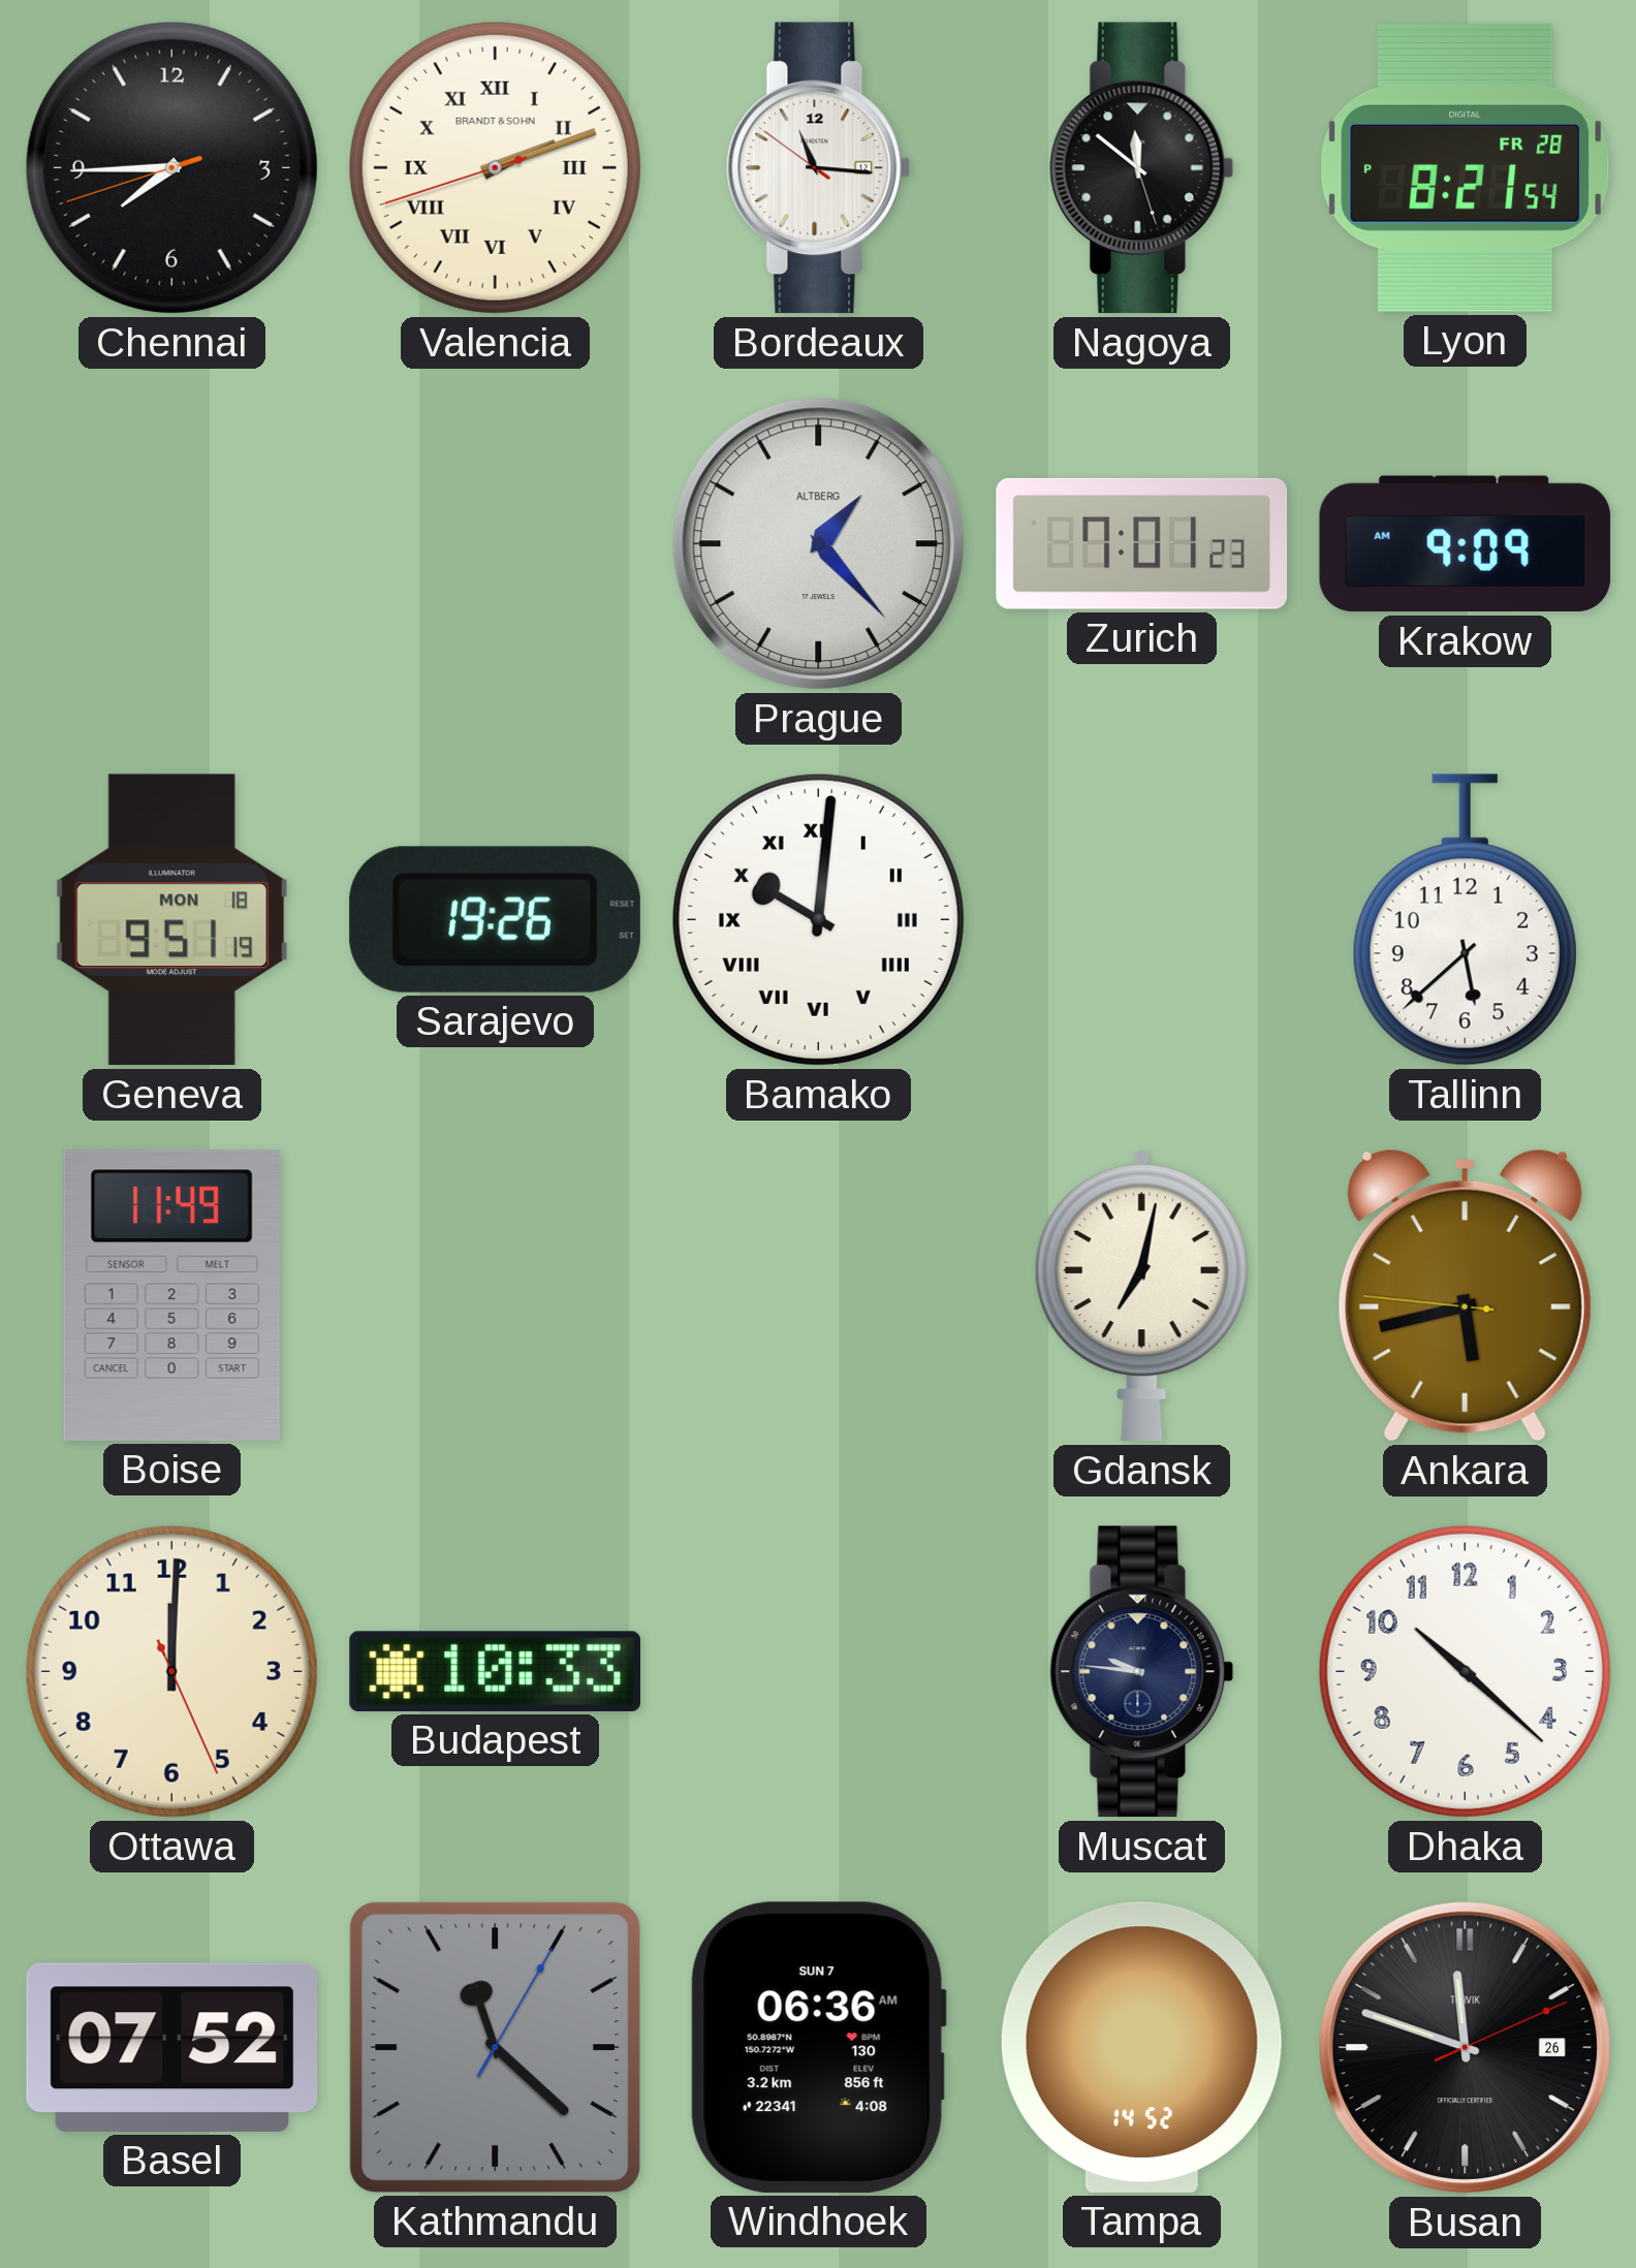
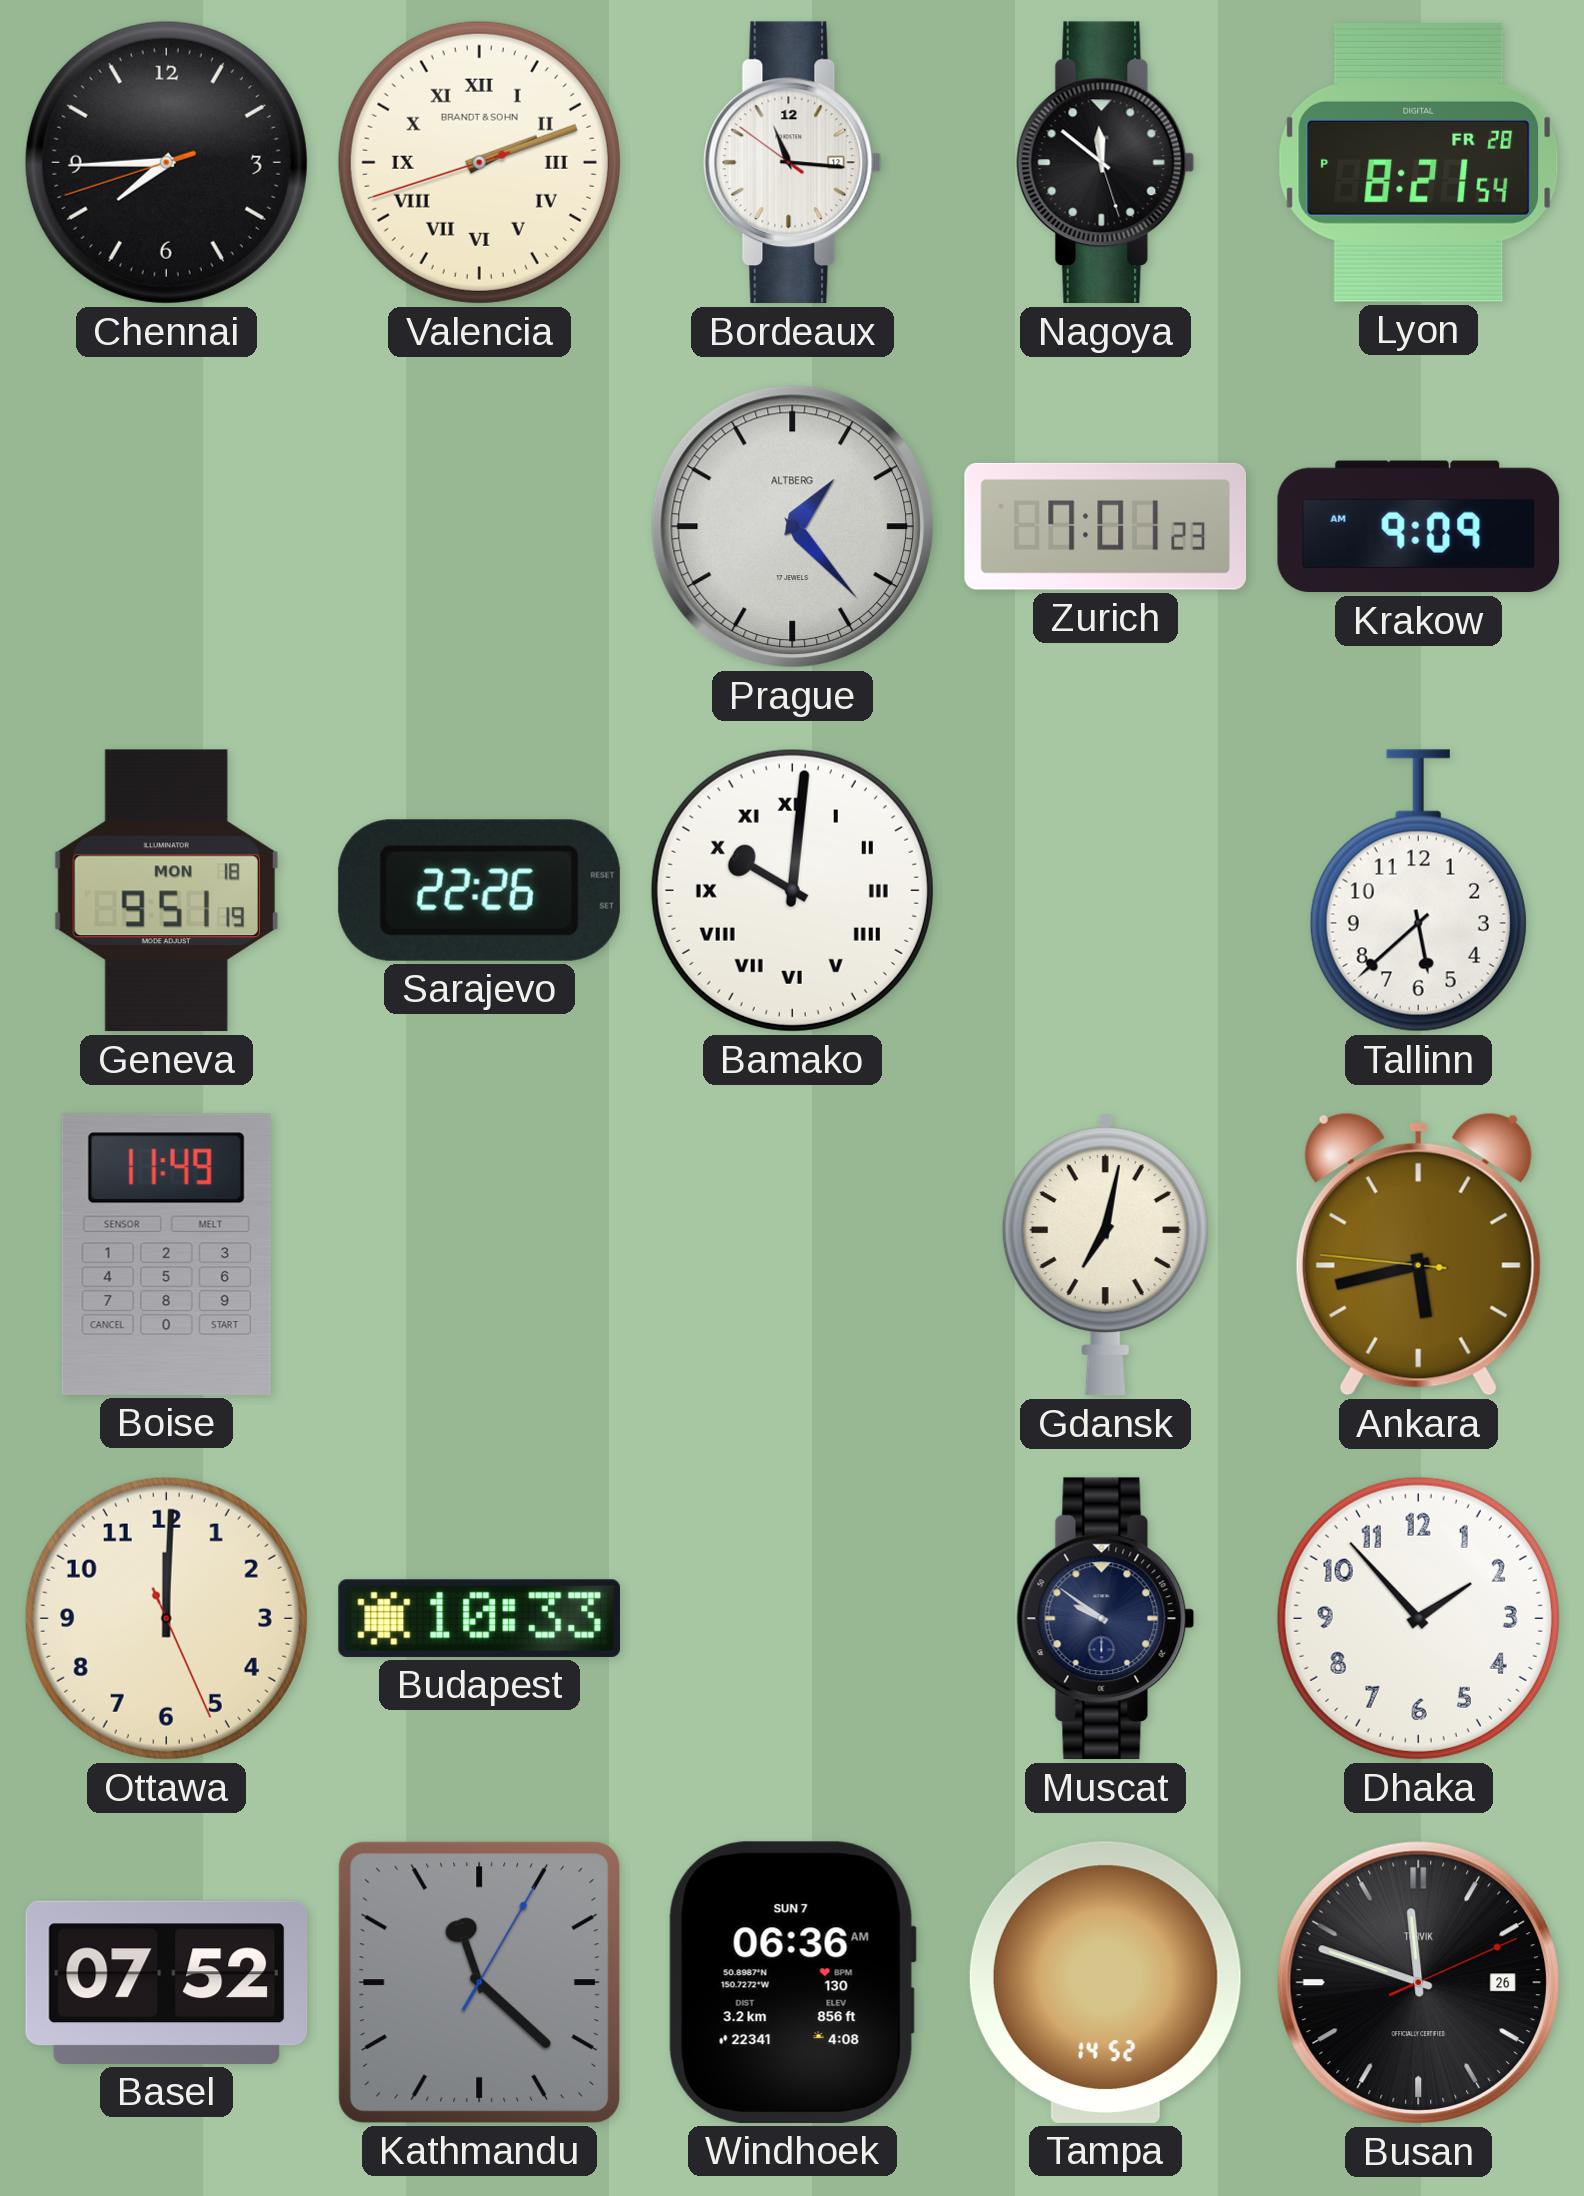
Sarajevo: 19:26 -> 22:26 (479, 890)
Muscat: 9:46 -> 9:51 (1106, 1619)
Dhaka: 10:22 -> 1:53 (1418, 1618)
